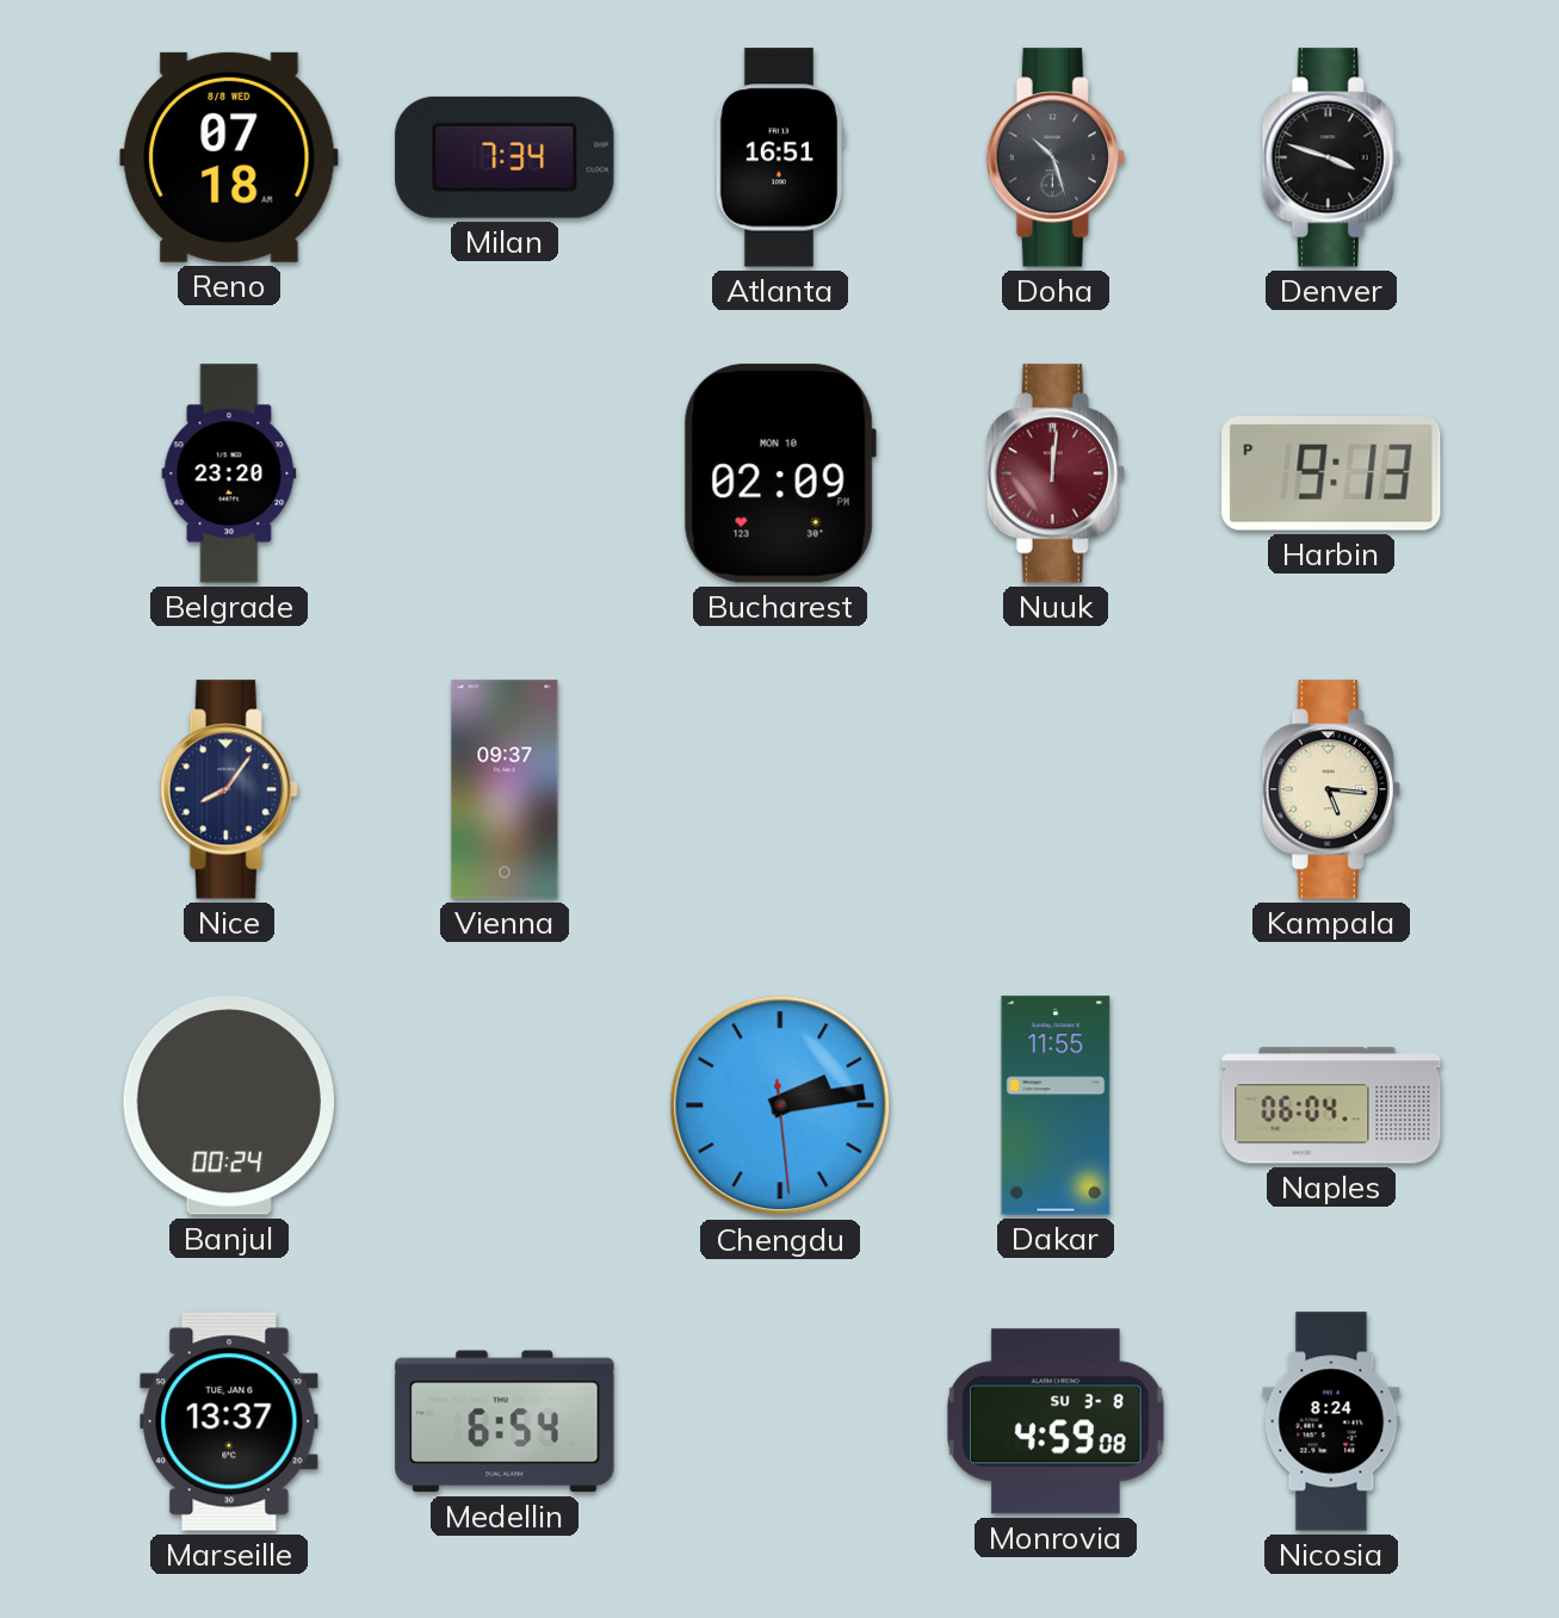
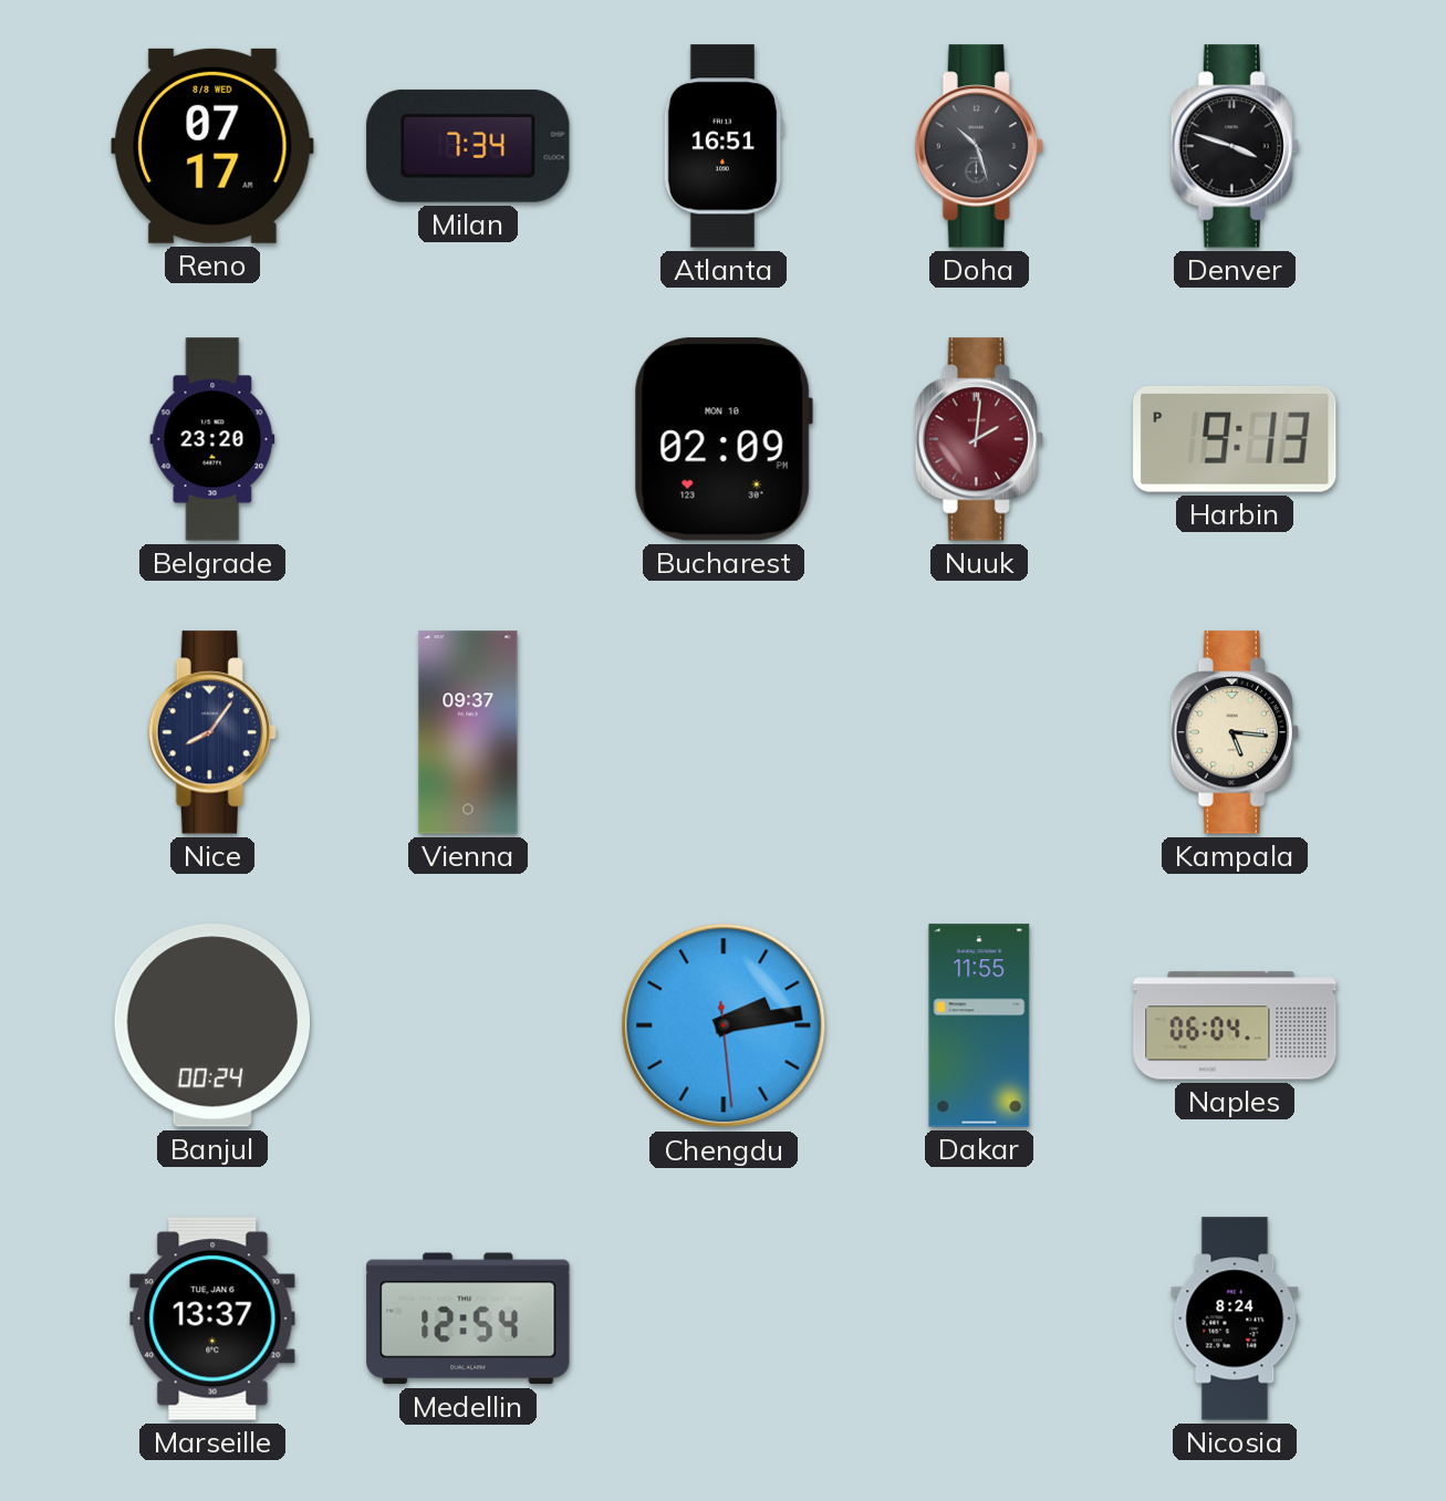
Reno: 07:18 -> 07:17 (212, 146)
Nuuk: 12:01 -> 2:01 (979, 439)
Medellin: 6:54 -> 12:54 (468, 1318)
Monrovia: 4:59 -> none (1057, 1421)
